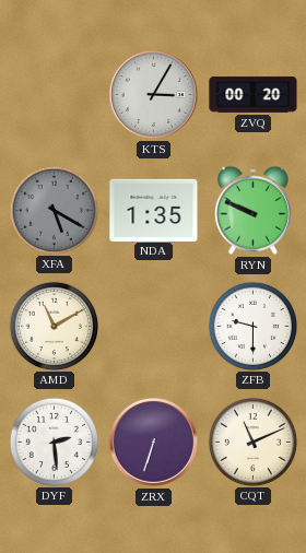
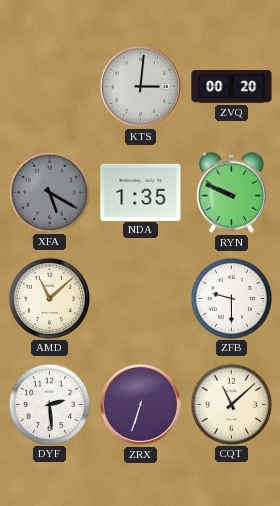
KTS: 3:05 -> 3:01 (140, 86)
AMD: 11:10 -> 11:08 (49, 298)
CQT: 11:11 -> 11:08 (231, 404)
